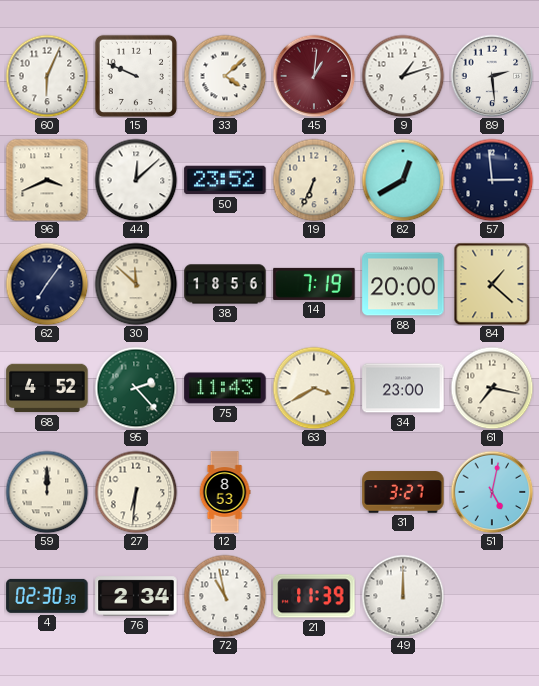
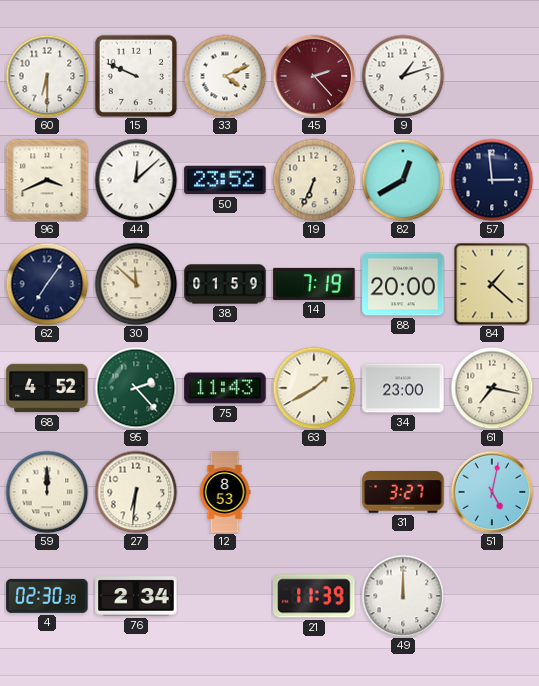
60: 6:04 -> 6:30 (47, 76)
33: 4:08 -> 4:11 (225, 76)
45: 1:01 -> 2:23 (314, 76)
89: 2:29 -> none (492, 76)
38: 18:56 -> 01:59 (225, 284)
63: 3:40 -> 1:40 (314, 388)
72: 10:58 -> none (225, 596)
